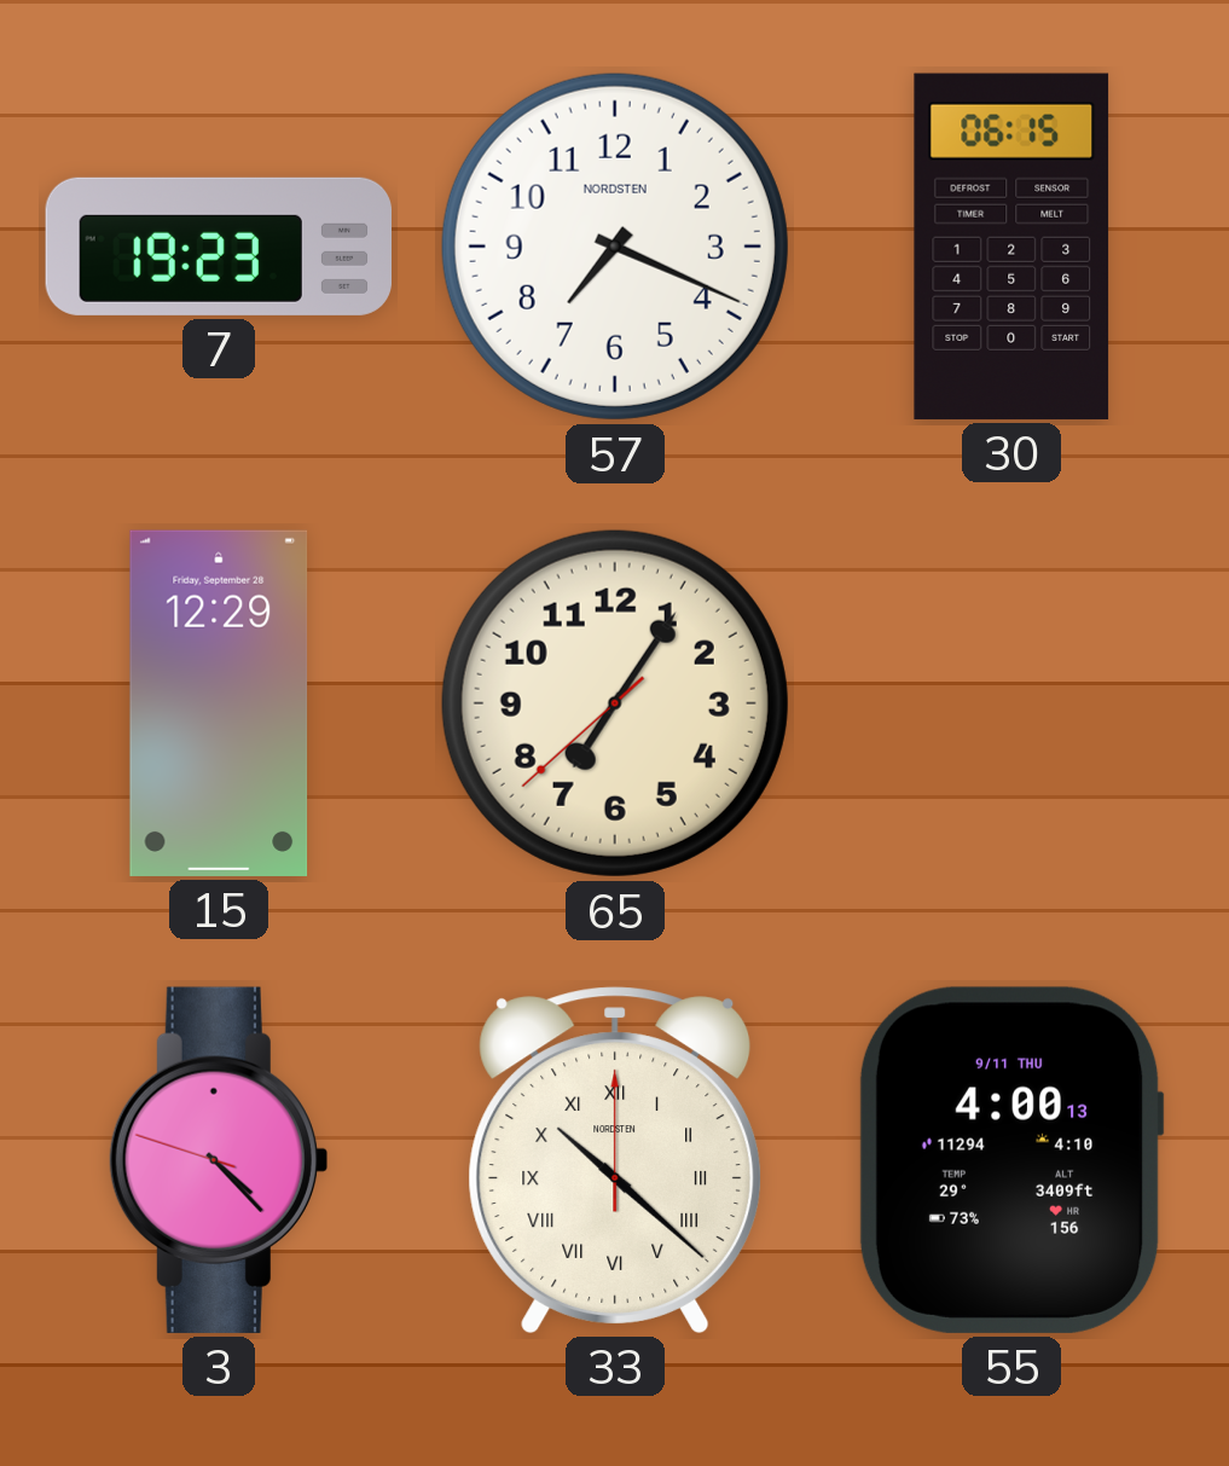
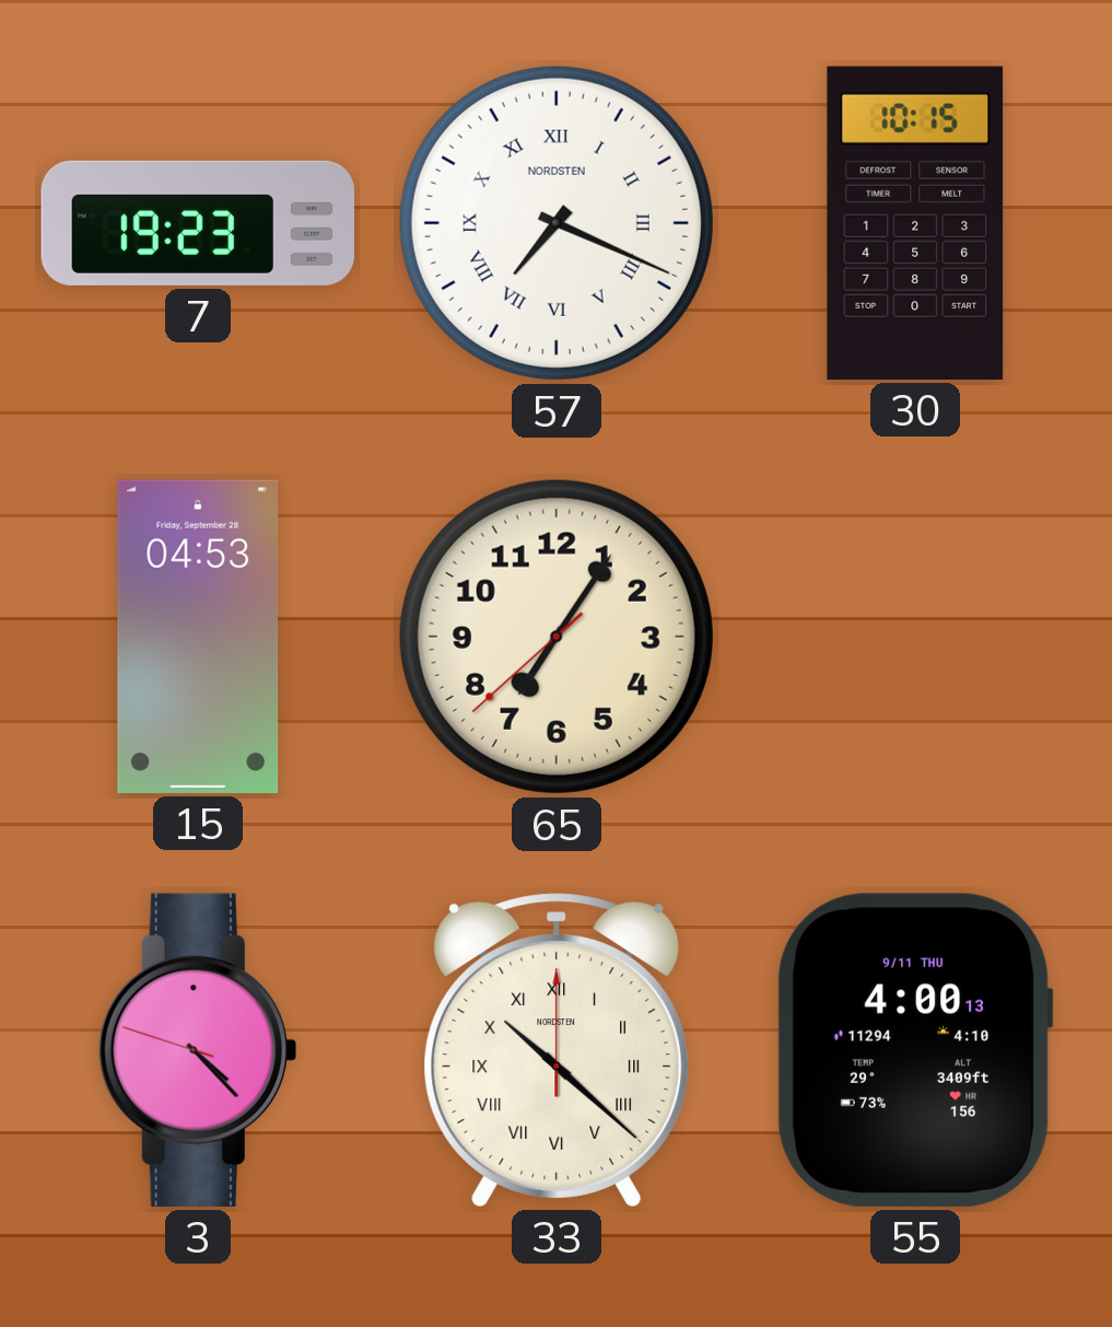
57 numerals: Arabic -> Roman (557, 223)
30: 06:15 -> 10:15 (915, 223)
15: 12:29 -> 04:53 (198, 637)
